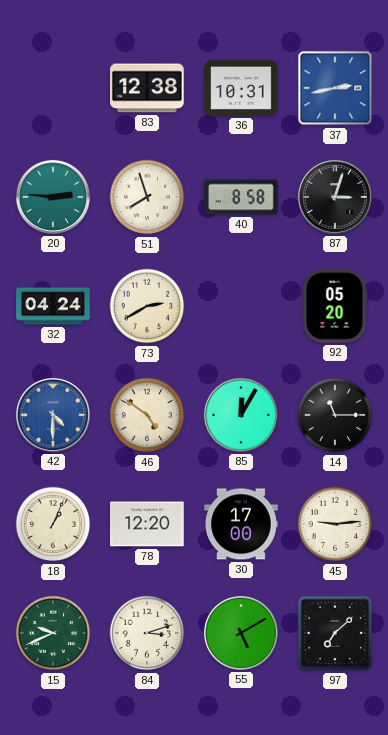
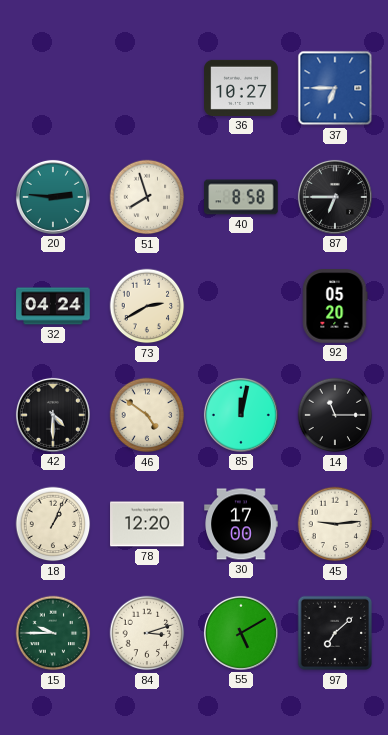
83: 12:38 -> none (147, 88)
36: 10:31 -> 10:27 (241, 88)
37: 2:43 -> 6:45 (335, 88)
87: 3:03 -> 6:45 (335, 197)
42 dial: blue -> black (53, 415)
85: 12:05 -> 12:02 (241, 415)
15: 9:41 -> 9:45 (53, 633)
